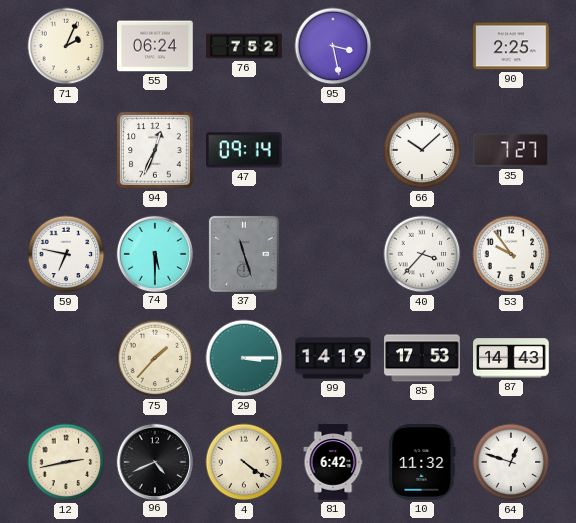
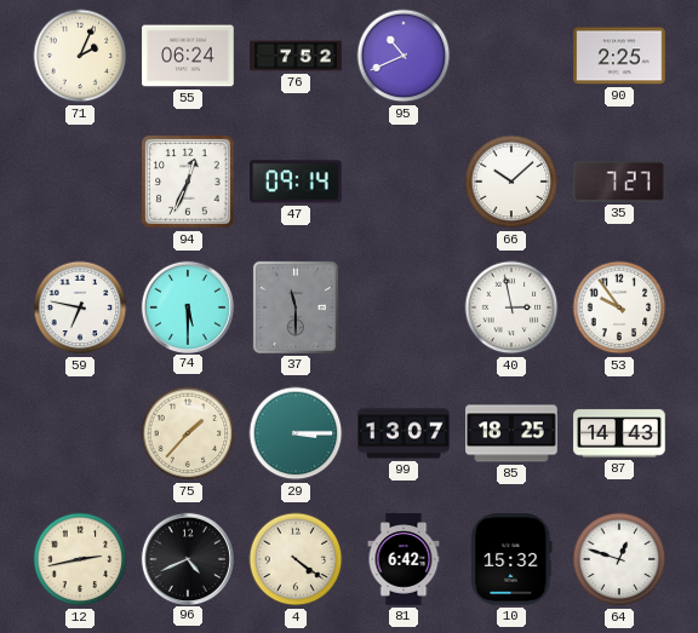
95: 3:28 -> 10:41 (404, 56)
37: 11:27 -> 11:30 (296, 307)
40: 3:37 -> 2:58 (511, 307)
99: 14:19 -> 13:07 (404, 433)
85: 17:53 -> 18:25 (511, 433)
10: 11:32 -> 15:32 (511, 559)
